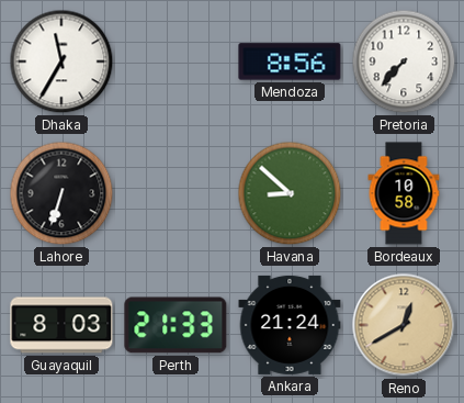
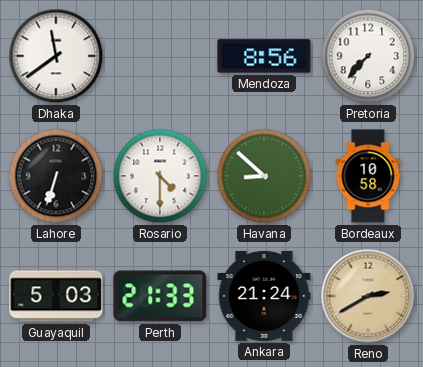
Dhaka: 11:35 -> 11:39 (56, 56)
Rosario: none -> 4:30 (160, 176)
Guayaquil: 8:03 -> 5:03 (56, 296)
Reno: 12:40 -> 2:40 (368, 296)
